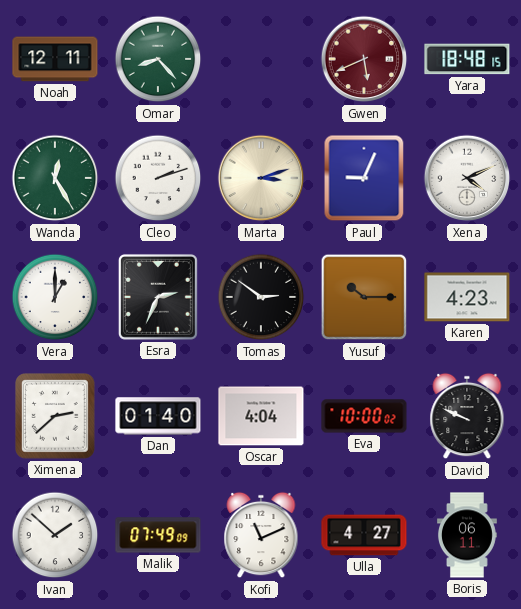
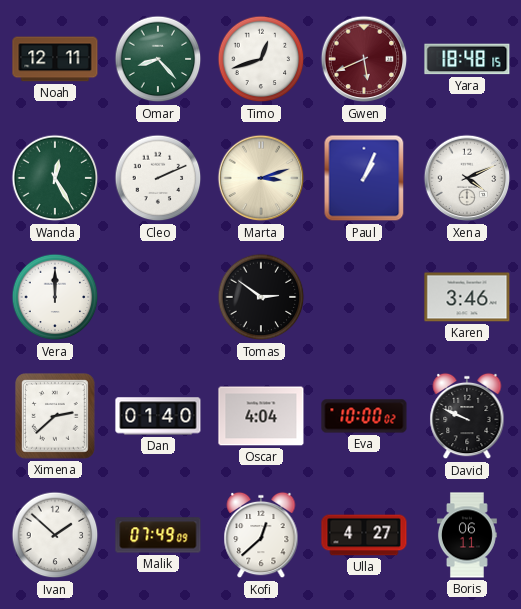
Timo: none -> 12:42 (261, 59)
Cleo: 2:12 -> 2:11 (158, 178)
Paul: 9:04 -> 1:04 (364, 178)
Vera: 1:00 -> 12:00 (55, 297)
Esra: 2:34 -> none (158, 297)
Yusuf: 10:15 -> none (364, 297)
Karen: 4:23 -> 3:46 (467, 297)
Kofi: 11:11 -> 12:38 (261, 535)
